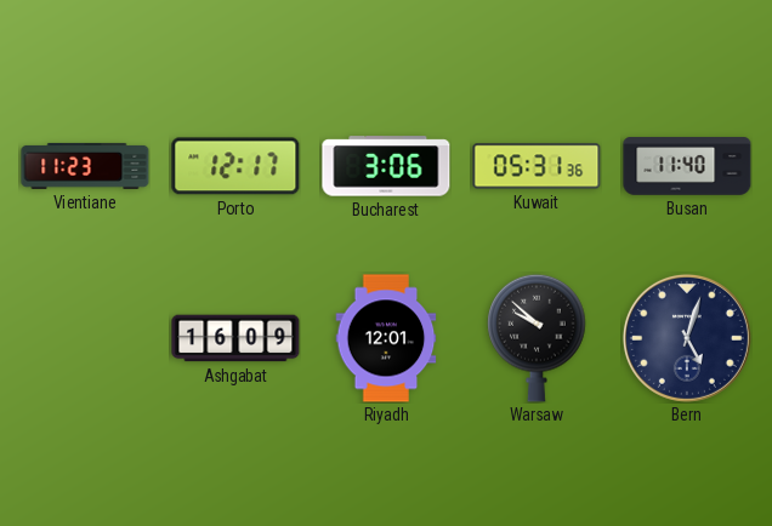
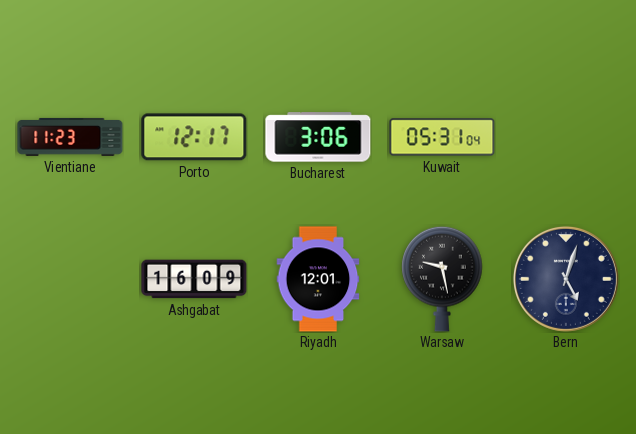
Kuwait: 05:31:36 -> 05:31:04 (442, 137)
Busan: 11:40 -> none (687, 166)
Warsaw: 9:52 -> 9:28 (442, 279)
